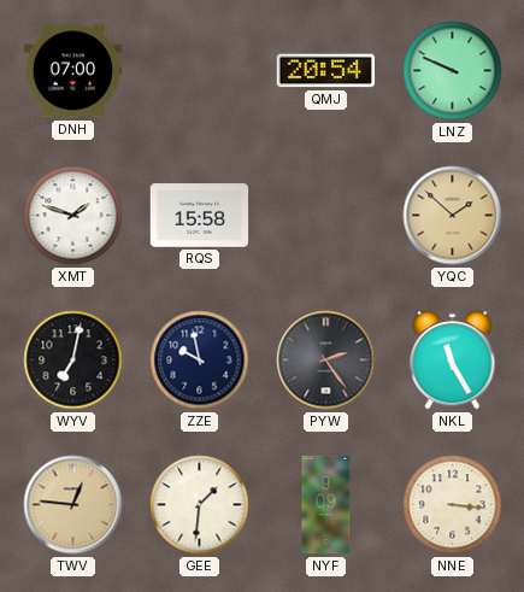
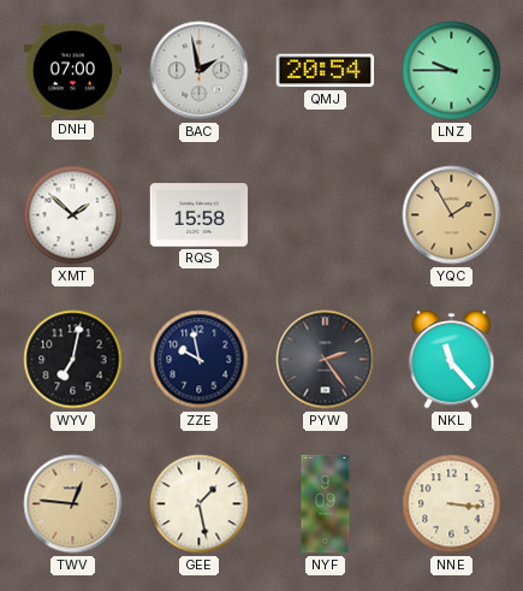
BAC: none -> 1:58 (200, 71)
LNZ: 9:49 -> 9:45 (452, 71)
XMT: 1:48 -> 1:52 (73, 215)
YQC: 1:52 -> 1:55 (452, 215)
NKL: 11:25 -> 11:23 (452, 360)
GEE: 1:31 -> 1:28 (200, 504)
